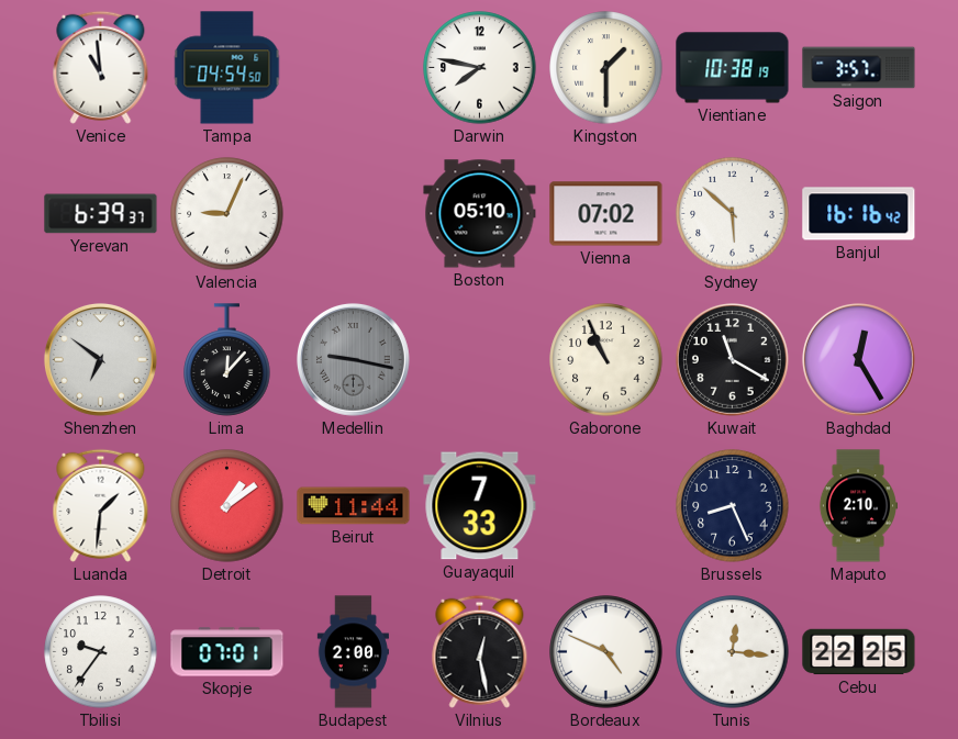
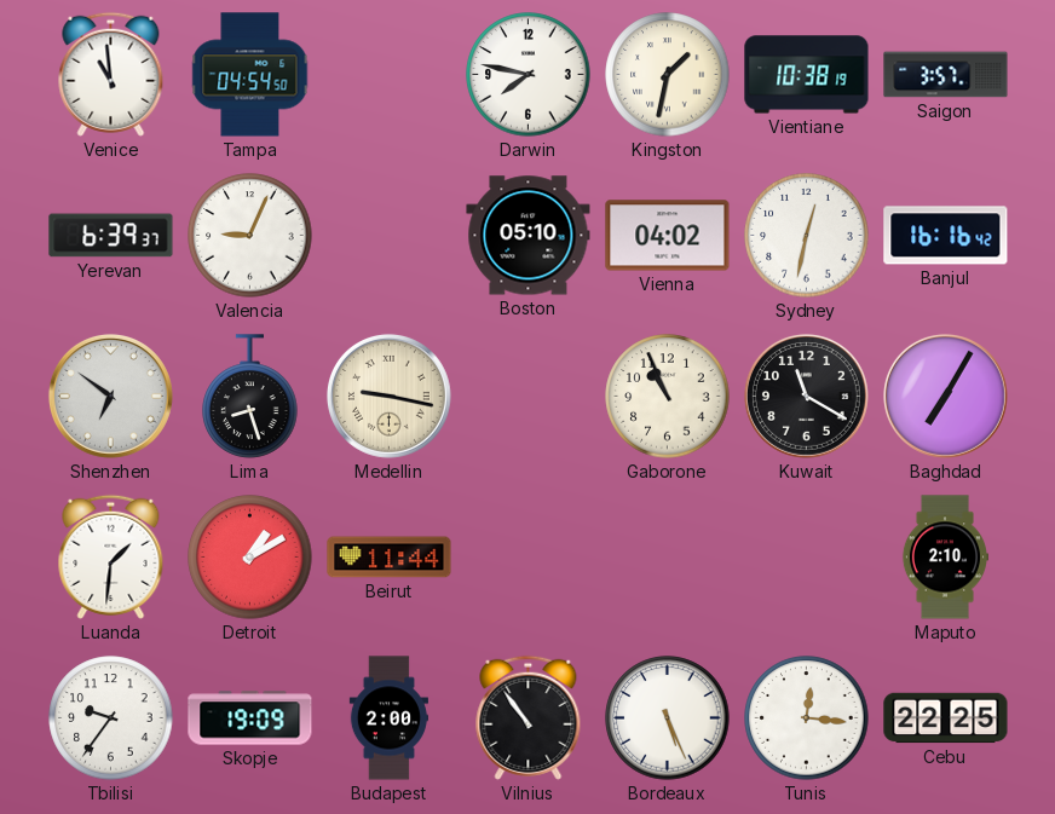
Kingston: 1:30 -> 1:32 (668, 75)
Vienna: 07:02 -> 04:02 (668, 236)
Sydney: 5:52 -> 12:32 (807, 236)
Lima: 12:07 -> 8:27 (250, 397)
Medellin dial: grey -> cream (388, 396)
Baghdad: 12:25 -> 7:05 (945, 396)
Detroit: 1:09 -> 1:10 (250, 558)
Guayaquil: 7:33 -> none (480, 506)
Brussels: 8:26 -> none (733, 506)
Skopje: 07:01 -> 19:09 (250, 718)
Vilnius: 12:28 -> 10:54 (529, 717)
Bordeaux: 4:49 -> 5:26 (668, 718)
